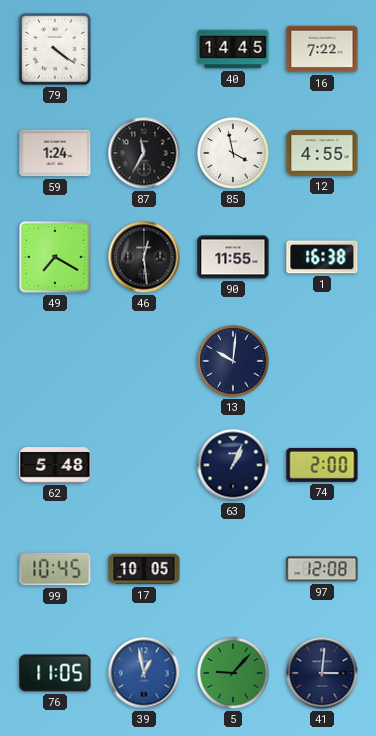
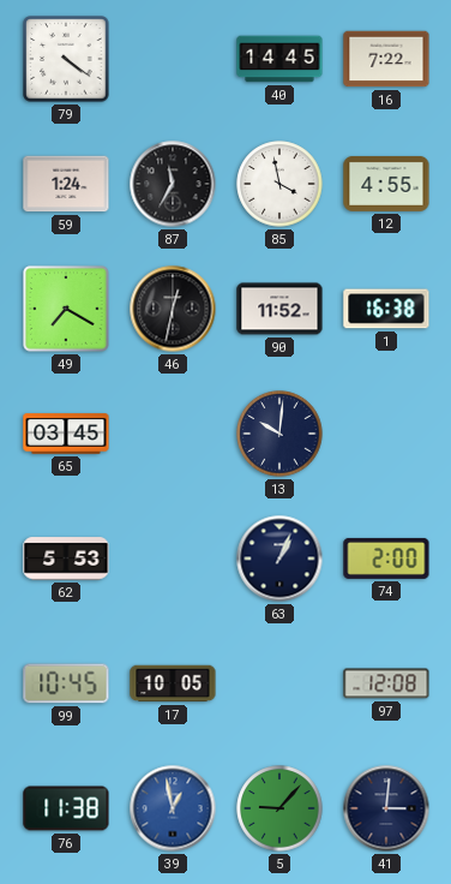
46: 12:29 -> 12:32 (173, 309)
90: 11:55 -> 11:52 (279, 309)
65: none -> 03:45 (66, 434)
62: 5:48 -> 5:53 (66, 559)
76: 11:05 -> 11:38 (66, 808)
